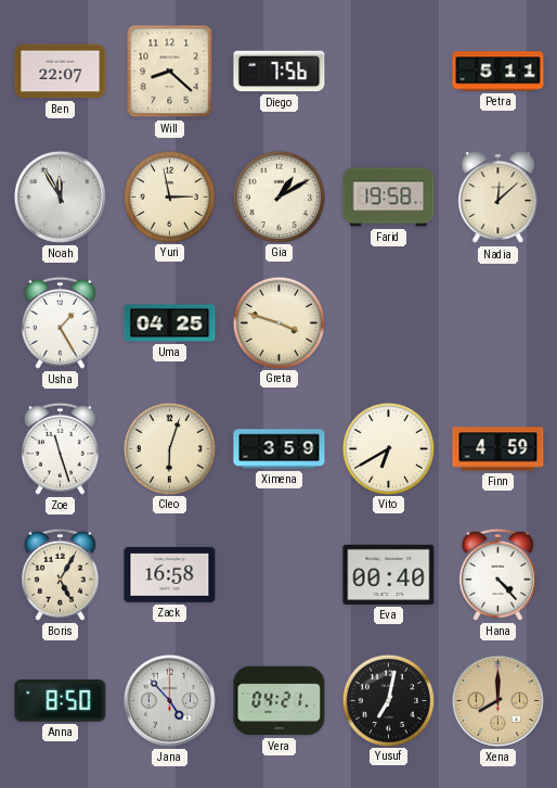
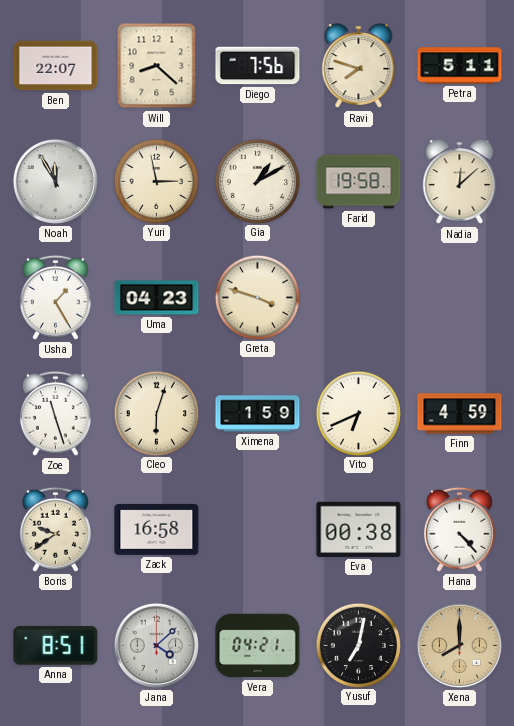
Ravi: none -> 7:48 (359, 66)
Uma: 04:25 -> 04:23 (157, 298)
Ximena: 3:59 -> 1:59 (258, 414)
Vito: 6:40 -> 6:41 (358, 413)
Boris: 5:05 -> 9:39 (55, 529)
Eva: 00:40 -> 00:38 (359, 529)
Anna: 8:50 -> 8:51 (56, 646)
Jana: 4:53 -> 4:08 (156, 645)
